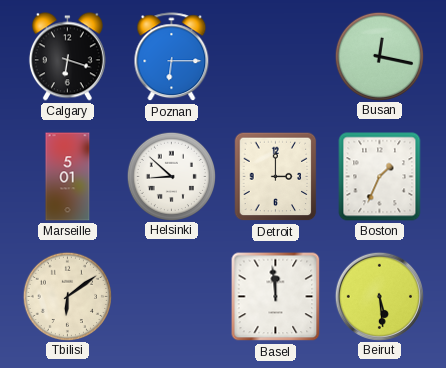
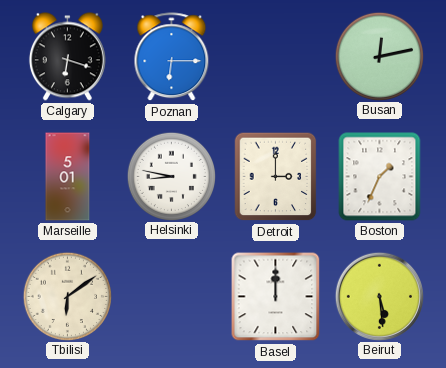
Busan: 12:17 -> 12:13 (379, 56)
Helsinki: 8:52 -> 8:47 (171, 176)
Basel: 11:59 -> 12:00 (276, 297)
